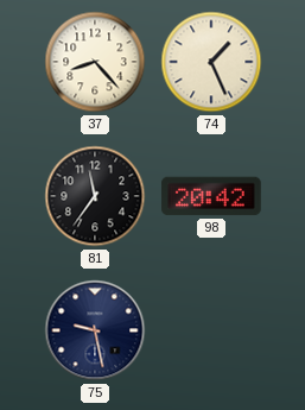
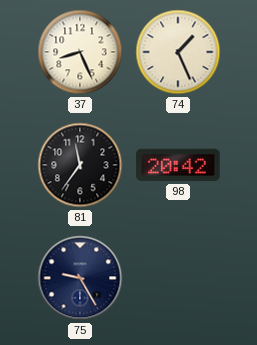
37: 8:23 -> 8:26 (80, 52)
75: 9:28 -> 9:25 (80, 278)
